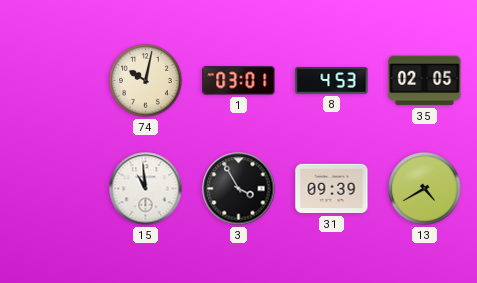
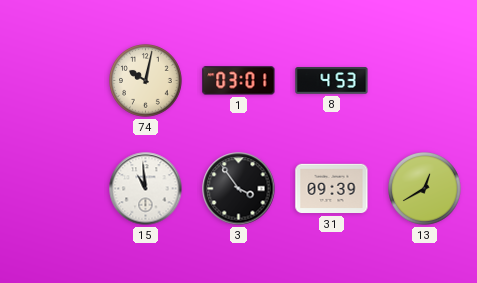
35: 02:05 -> none (425, 81)
3: 3:55 -> 3:54 (239, 189)
13: 4:40 -> 12:40 (425, 189)
